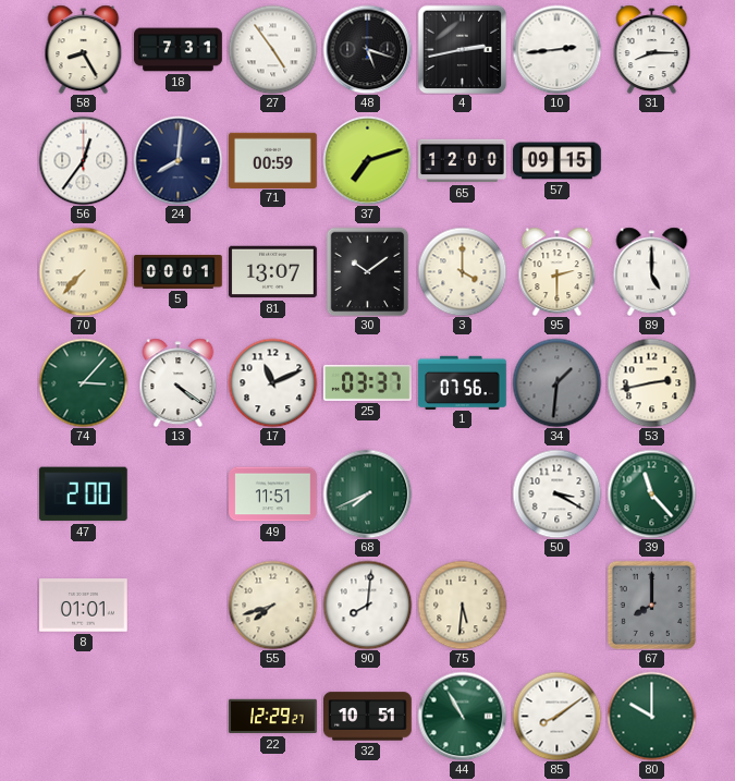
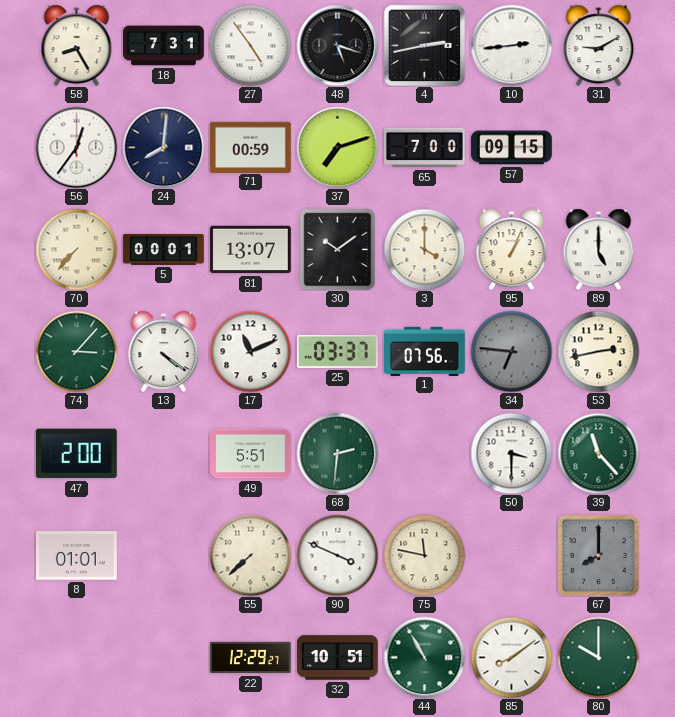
31: 8:15 -> 9:10 (599, 45)
65: 12:00 -> 7:00 (425, 148)
95: 2:30 -> 1:04 (512, 249)
34: 1:31 -> 6:46 (511, 351)
49: 11:51 -> 5:51 (251, 454)
68: 7:41 -> 2:31 (337, 453)
50: 3:20 -> 3:30 (511, 453)
55: 7:42 -> 7:38 (250, 555)
90: 8:01 -> 3:49 (337, 555)
75: 5:31 -> 11:47 (424, 555)
